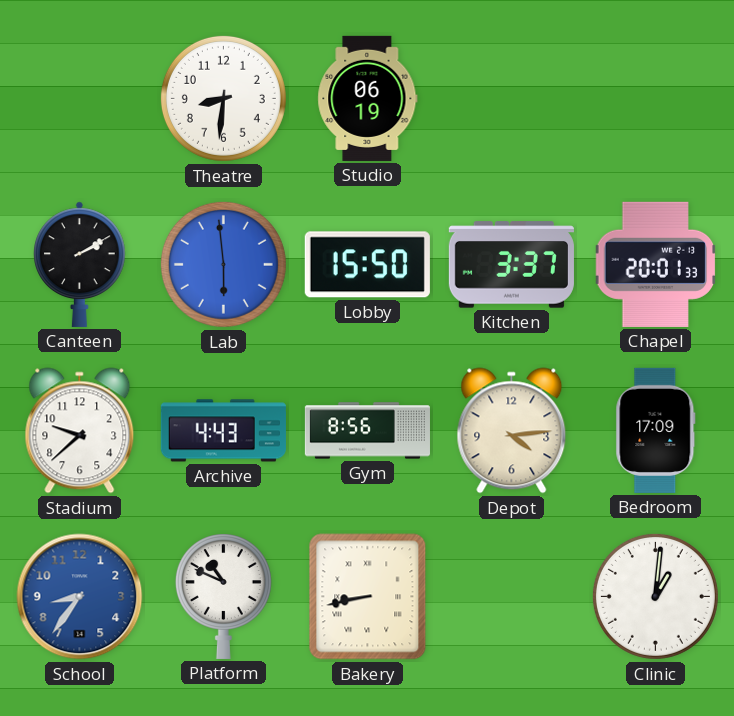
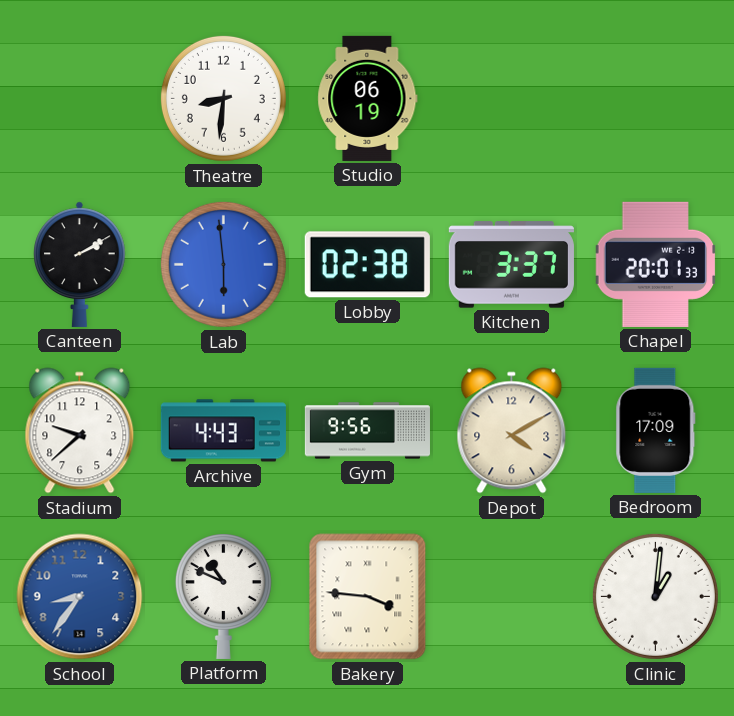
Lobby: 15:50 -> 02:38 (367, 265)
Gym: 8:56 -> 9:56 (367, 431)
Depot: 4:14 -> 4:10 (512, 431)
Bakery: 8:43 -> 3:46 (368, 597)
